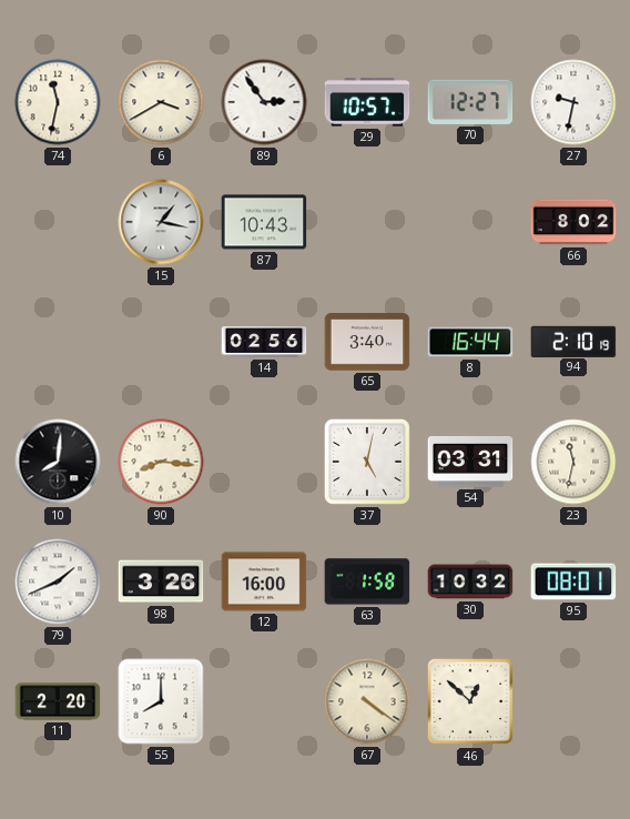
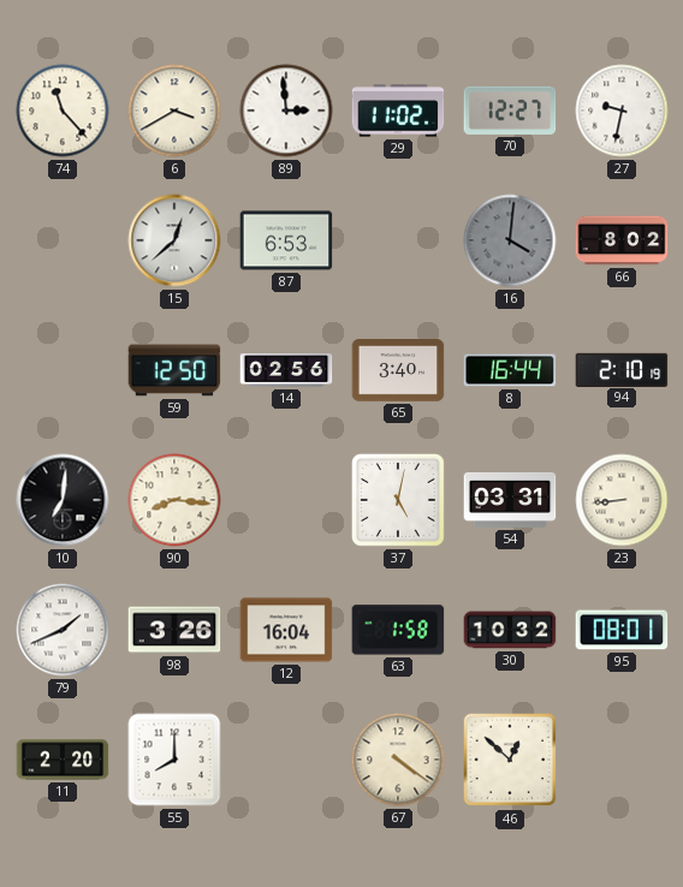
74: 11:32 -> 11:23 (63, 111)
89: 2:54 -> 2:59 (286, 111)
29: 10:57 -> 11:02 (398, 111)
15: 1:17 -> 12:38 (174, 240)
87: 10:43 -> 6:53 (286, 240)
16: none -> 4:01 (510, 240)
59: none -> 12:50 (174, 370)
10: 8:01 -> 7:01 (63, 500)
23: 11:32 -> 8:44 (622, 500)
12: 16:00 -> 16:04 (286, 630)
